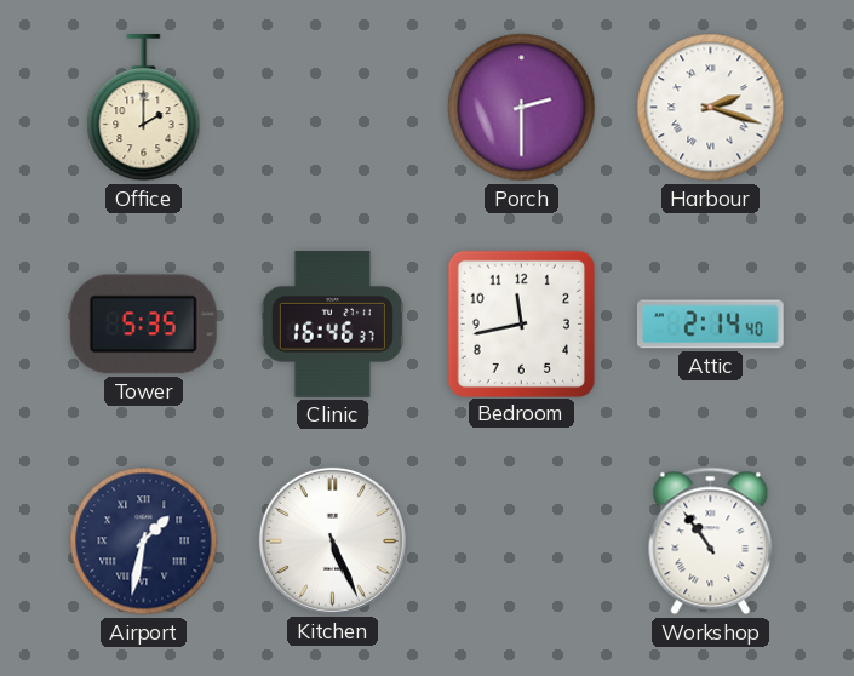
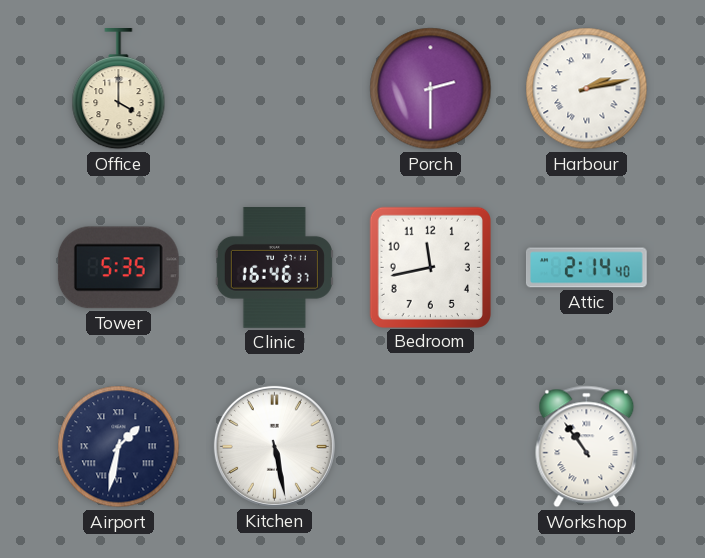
Office: 2:00 -> 4:00 (119, 90)
Harbour: 2:18 -> 2:13 (587, 89)
Kitchen: 5:26 -> 5:28 (274, 446)
